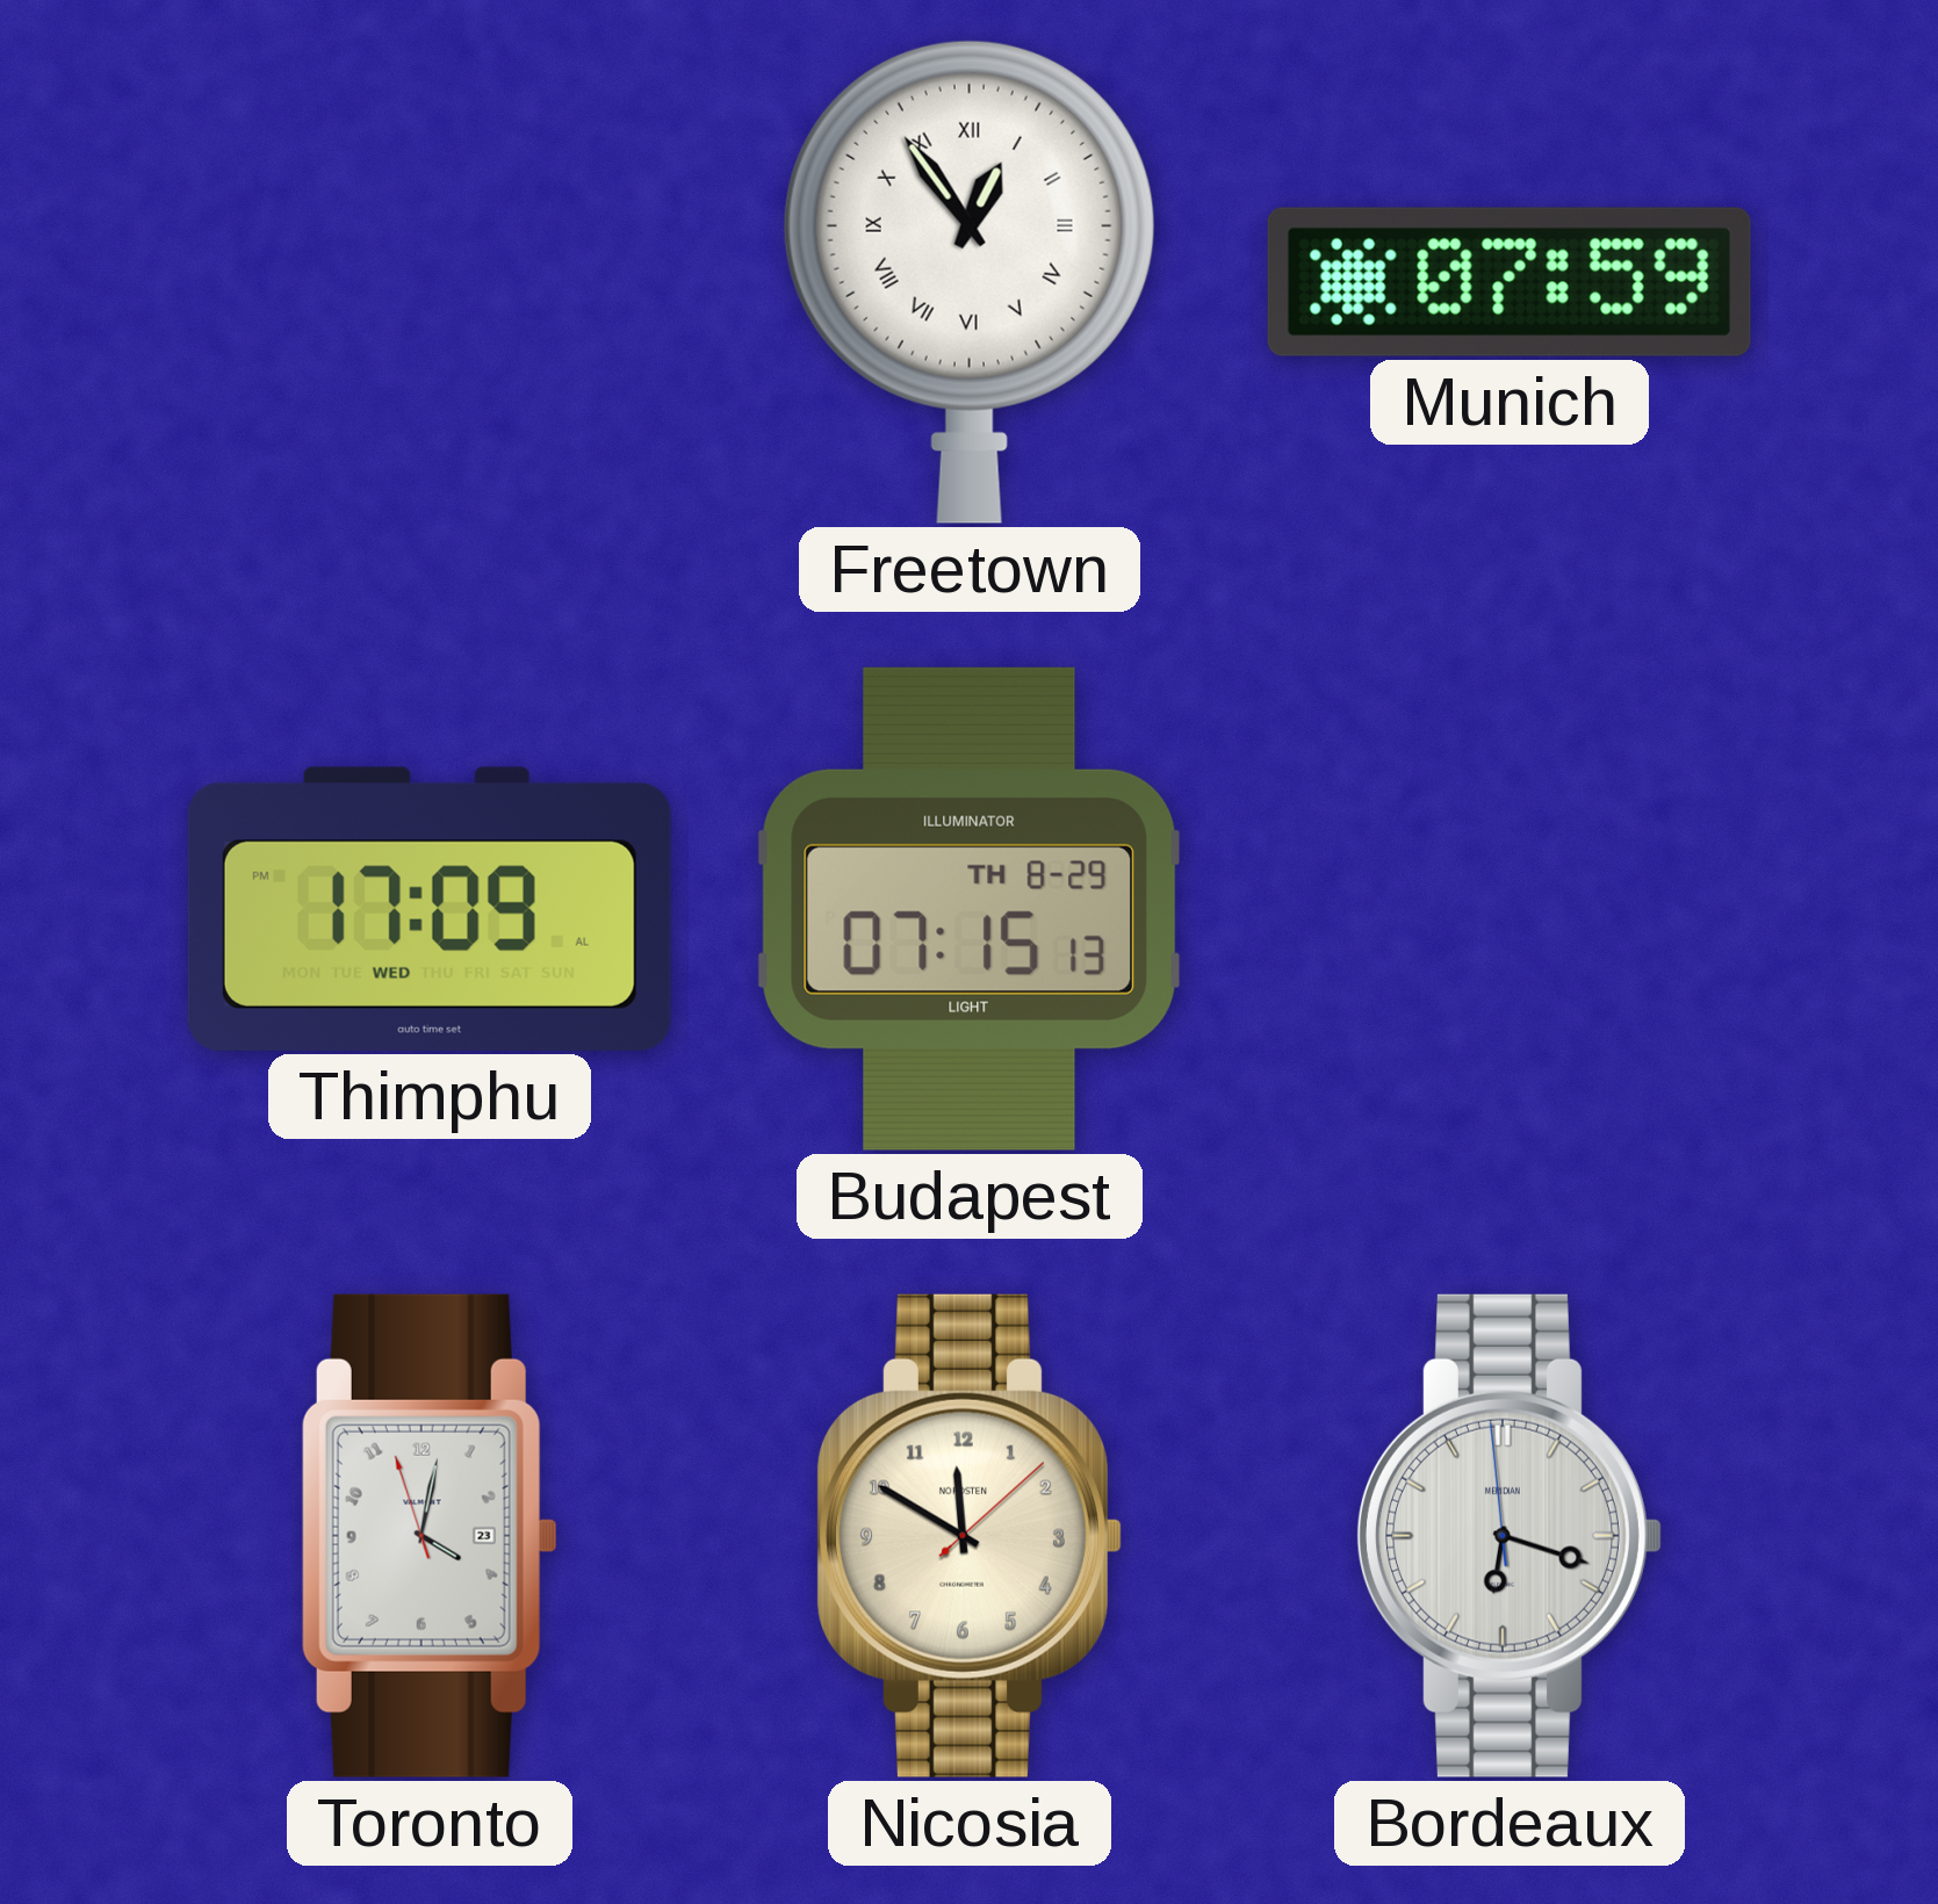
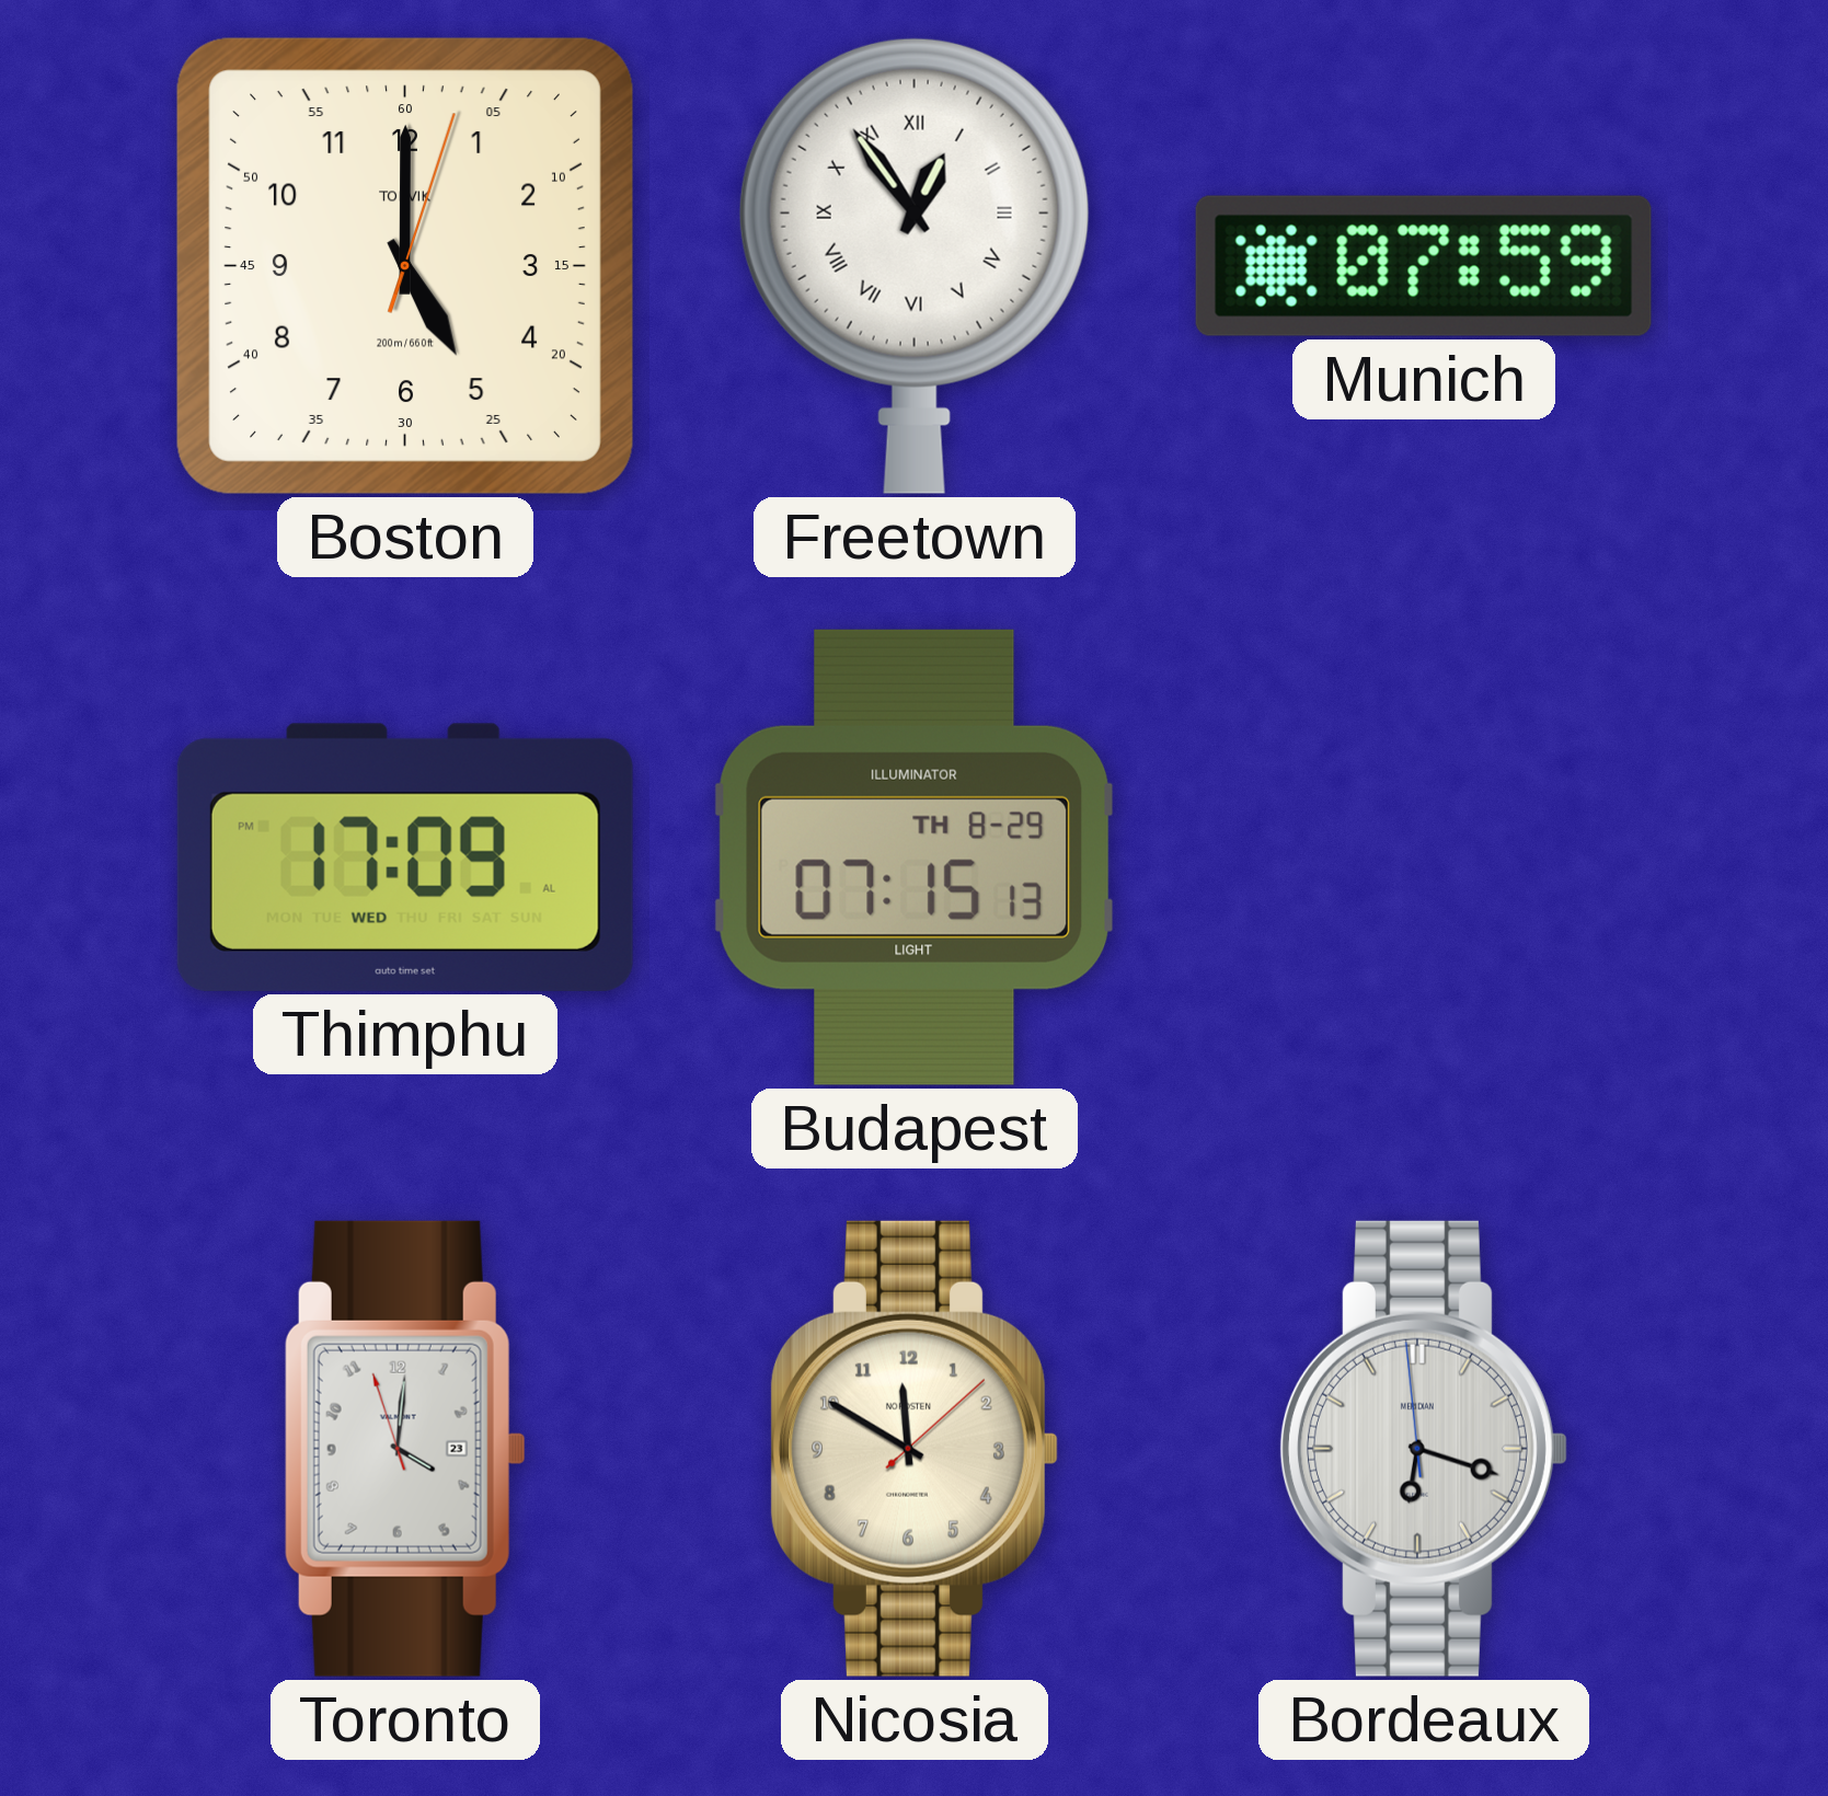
Boston: none -> 5:00 (405, 266)
Toronto: 4:01 -> 4:00 (405, 1449)
